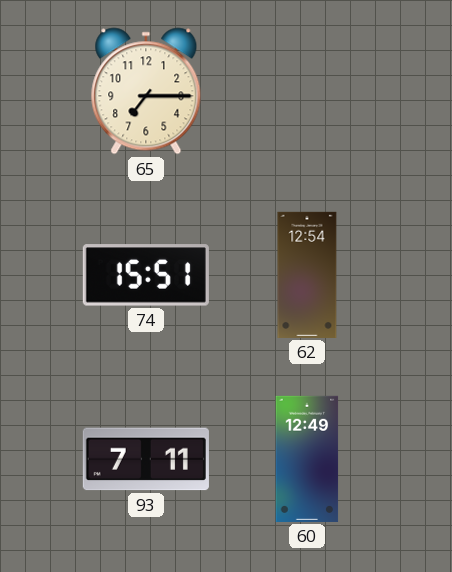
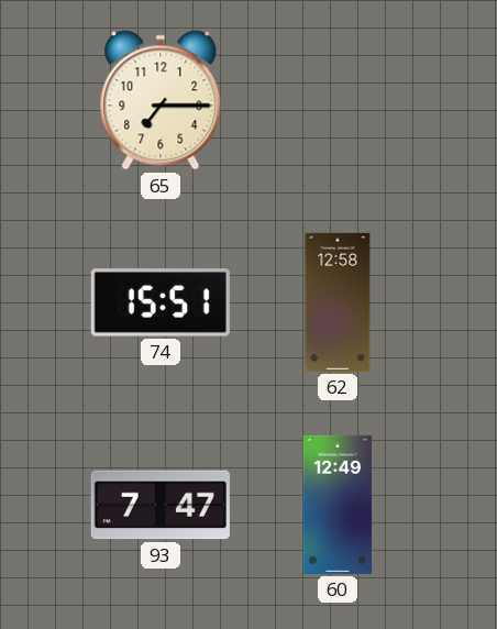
62: 12:54 -> 12:58 (338, 302)
93: 7:11 -> 7:47 (161, 505)
